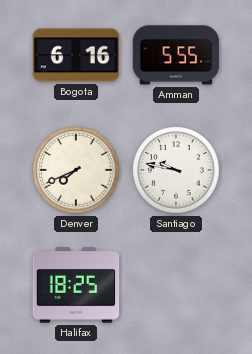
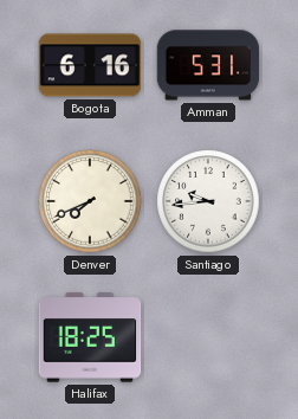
Amman: 5:55 -> 5:31 (208, 65)
Santiago: 9:47 -> 9:44 (208, 201)
